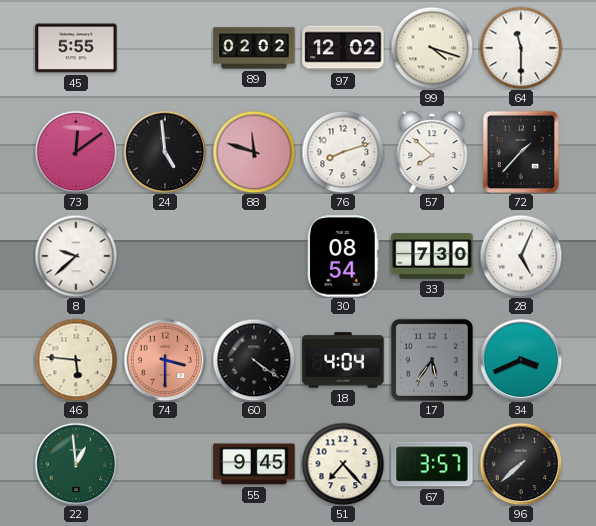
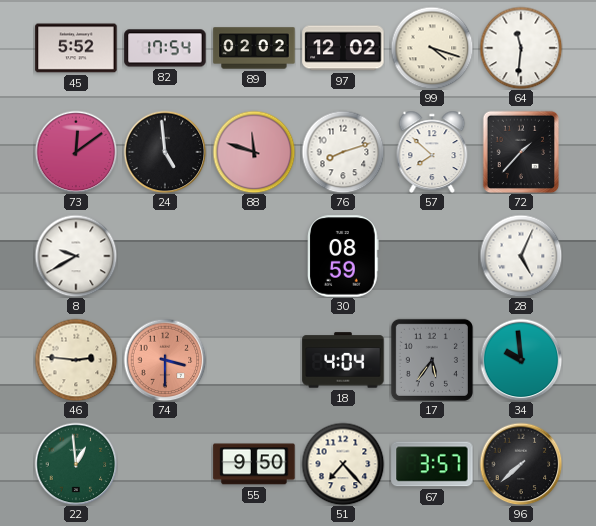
45: 5:55 -> 5:52 (76, 48)
82: none -> 17:54 (165, 48)
64: 11:30 -> 11:31 (521, 48)
8: 9:38 -> 9:40 (76, 256)
30: 08:54 -> 08:59 (343, 256)
33: 7:30 -> none (432, 256)
46: 5:46 -> 2:46 (76, 360)
60: 4:21 -> none (254, 360)
34: 3:41 -> 9:59 (521, 360)
55: 9:45 -> 9:50 (254, 464)
